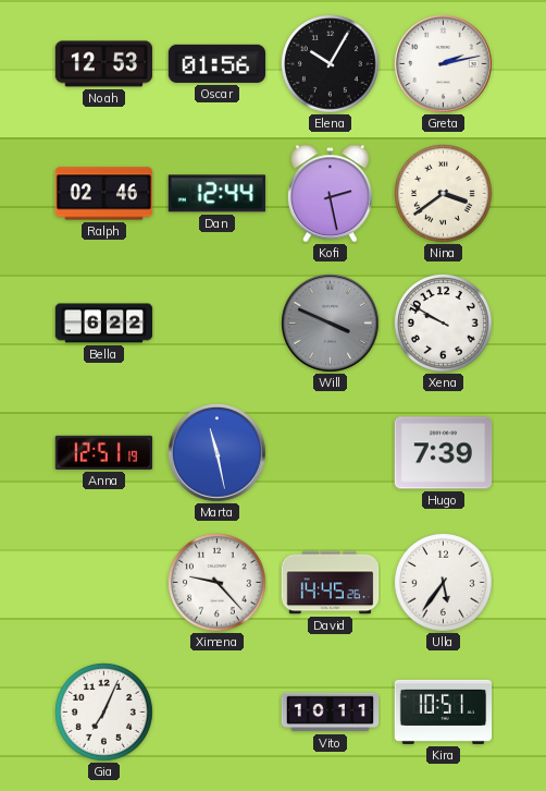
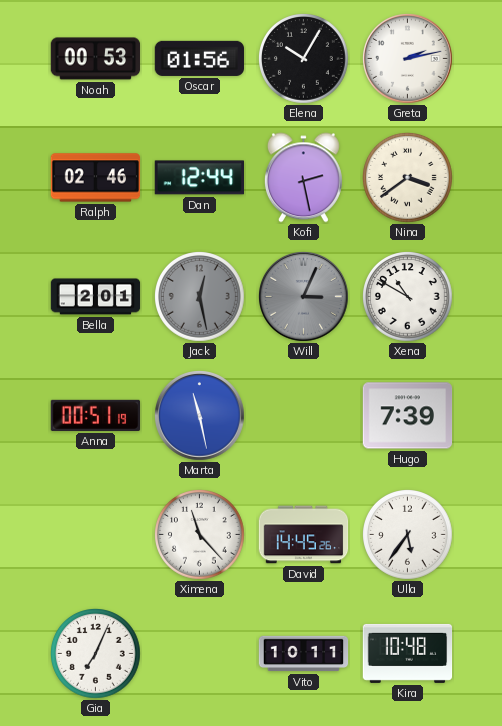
Noah: 12:53 -> 00:53 (96, 59)
Bella: 6:22 -> 2:01 (96, 297)
Jack: none -> 12:28 (200, 297)
Will: 3:49 -> 3:04 (304, 297)
Xena: 9:50 -> 10:50 (408, 297)
Anna: 12:51 -> 00:51 (96, 415)
Ximena: 9:23 -> 11:23 (200, 535)
Kira: 10:51 -> 10:48 (408, 653)
